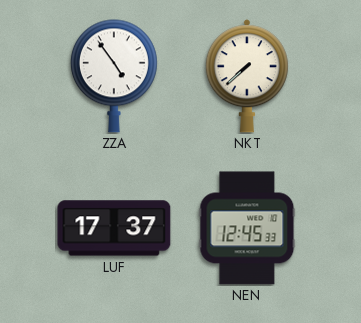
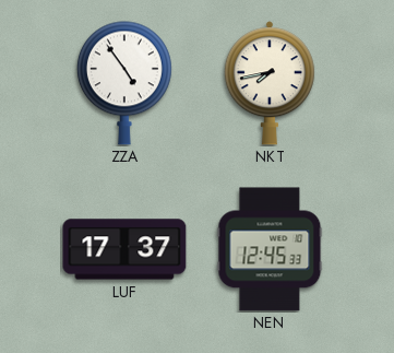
NKT: 7:38 -> 7:43 (270, 83)
